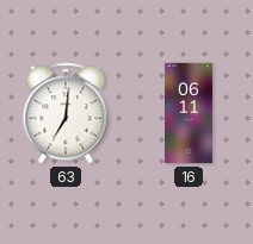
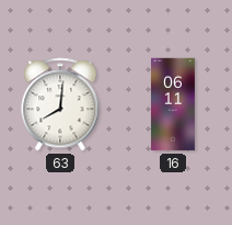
63: 7:01 -> 8:01 (60, 104)
